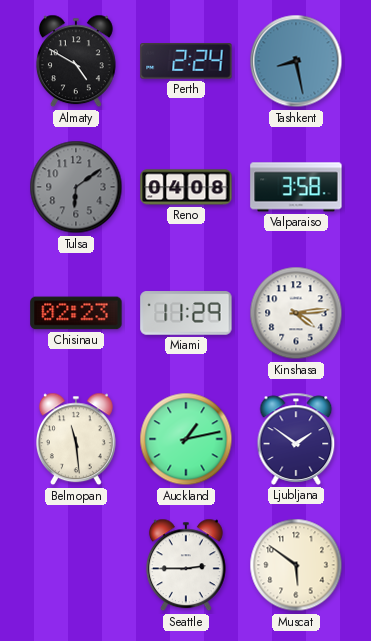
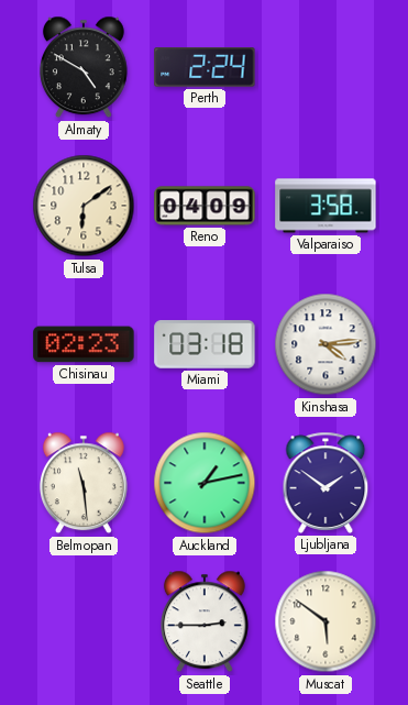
Tashkent: 8:28 -> none (296, 61)
Tulsa dial: grey -> cream (84, 206)
Reno: 04:08 -> 04:09 (205, 206)
Miami: 11:29 -> 03:18 (205, 344)
